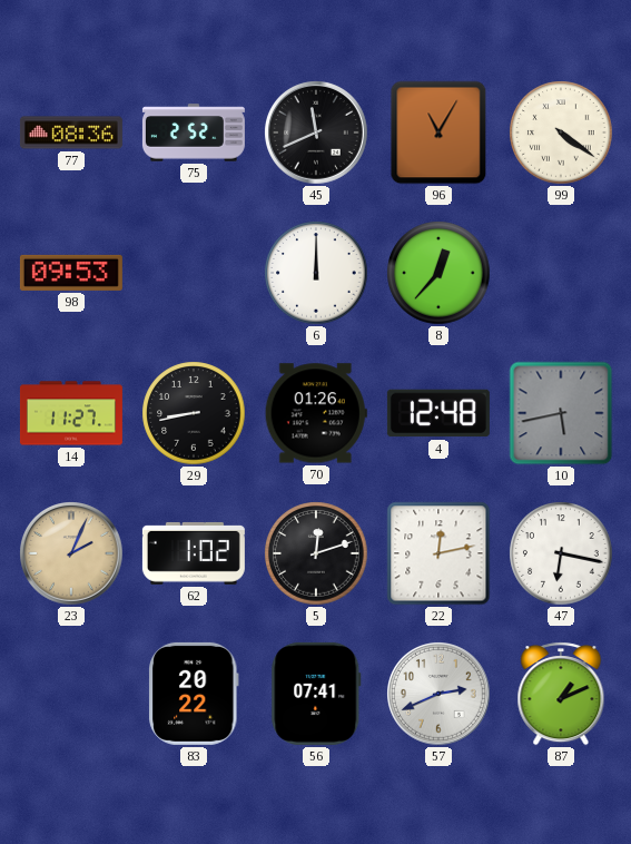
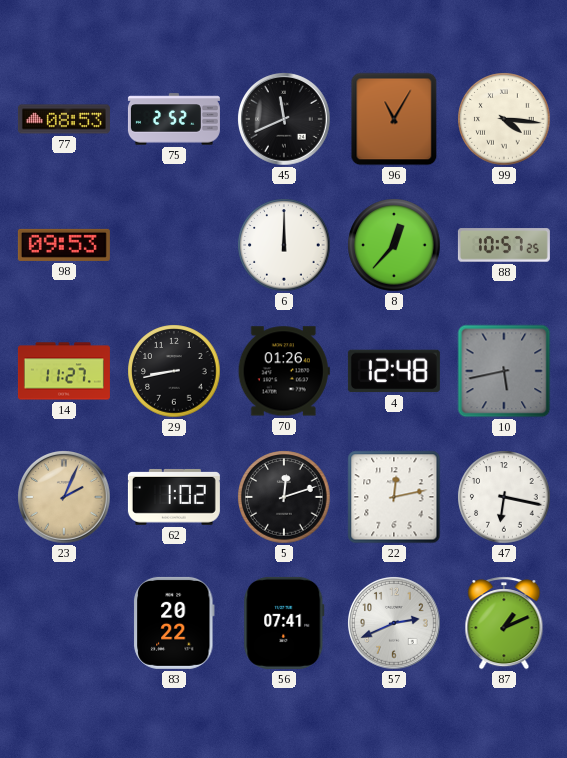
77: 08:36 -> 08:53 (64, 119)
99: 4:21 -> 4:16 (504, 119)
88: none -> 10:57 (504, 245)
